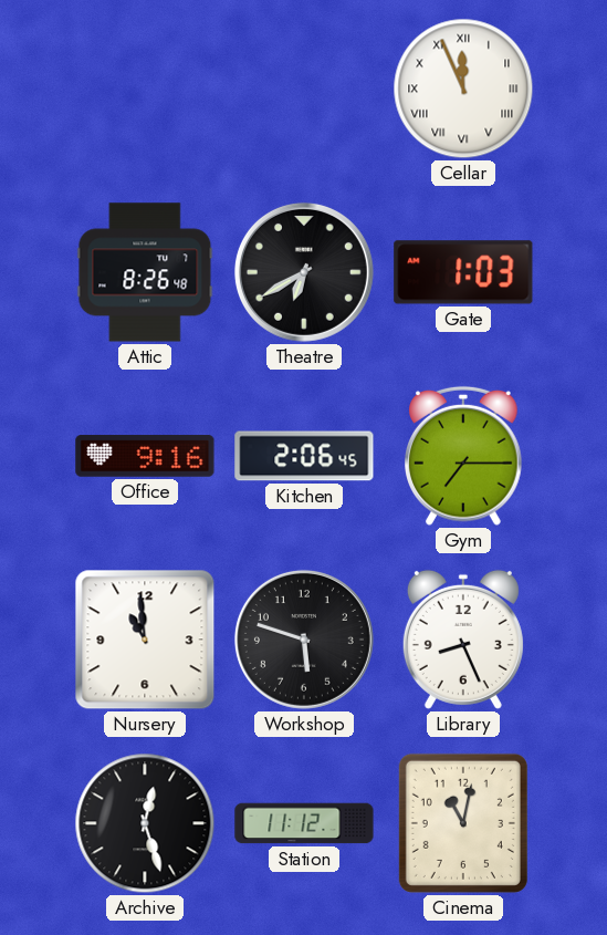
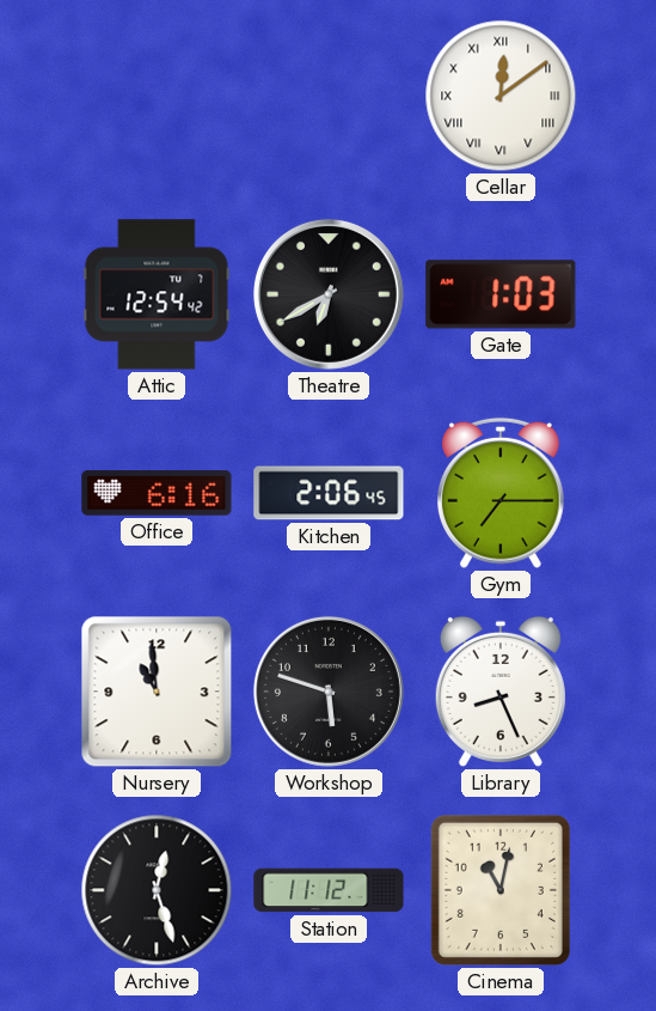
Cellar: 11:56 -> 12:09 (501, 96)
Attic: 8:26 -> 12:54 (157, 294)
Office: 9:16 -> 6:16 (157, 493)
